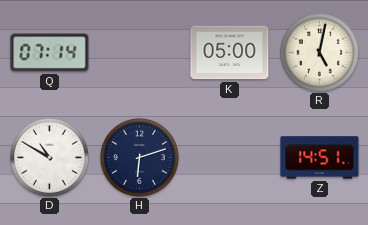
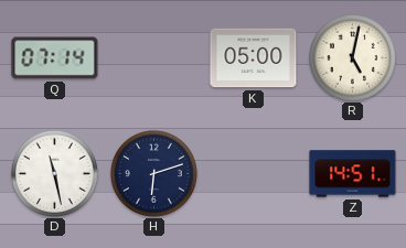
D: 10:50 -> 11:28 (54, 173)
